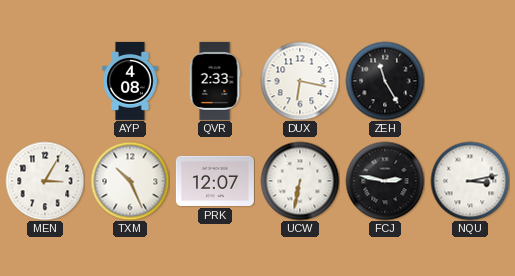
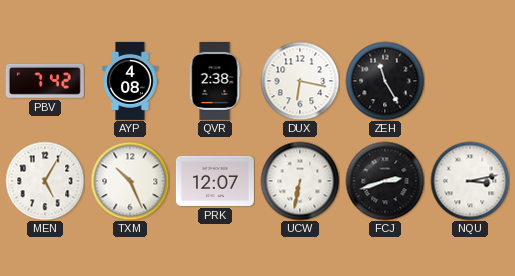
PBV: none -> 7:42 (45, 81)
QVR: 2:33 -> 2:38 (215, 81)
MEN: 3:05 -> 5:05 (45, 181)
FCJ: 2:47 -> 2:42 (385, 181)
